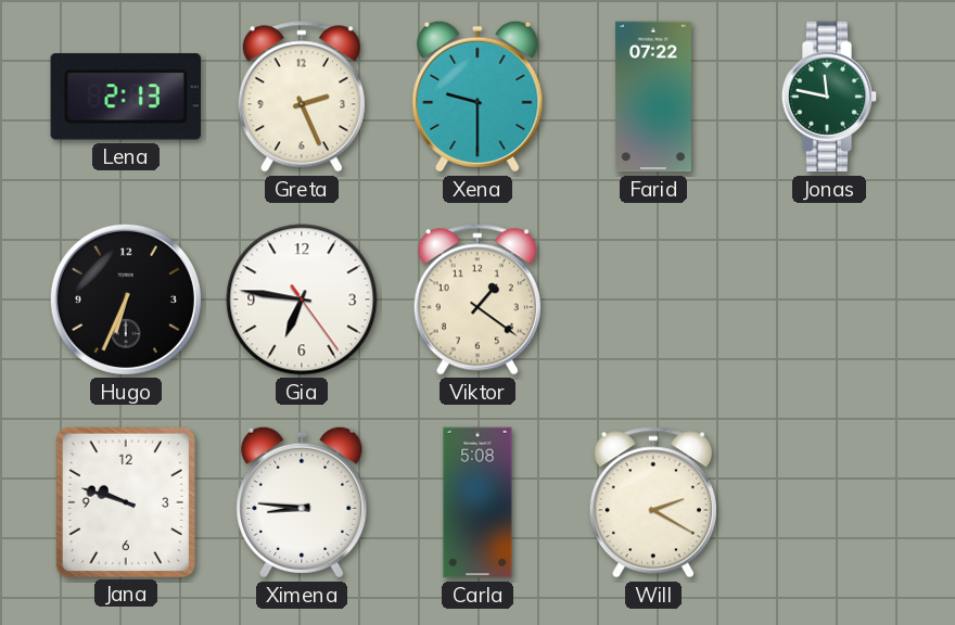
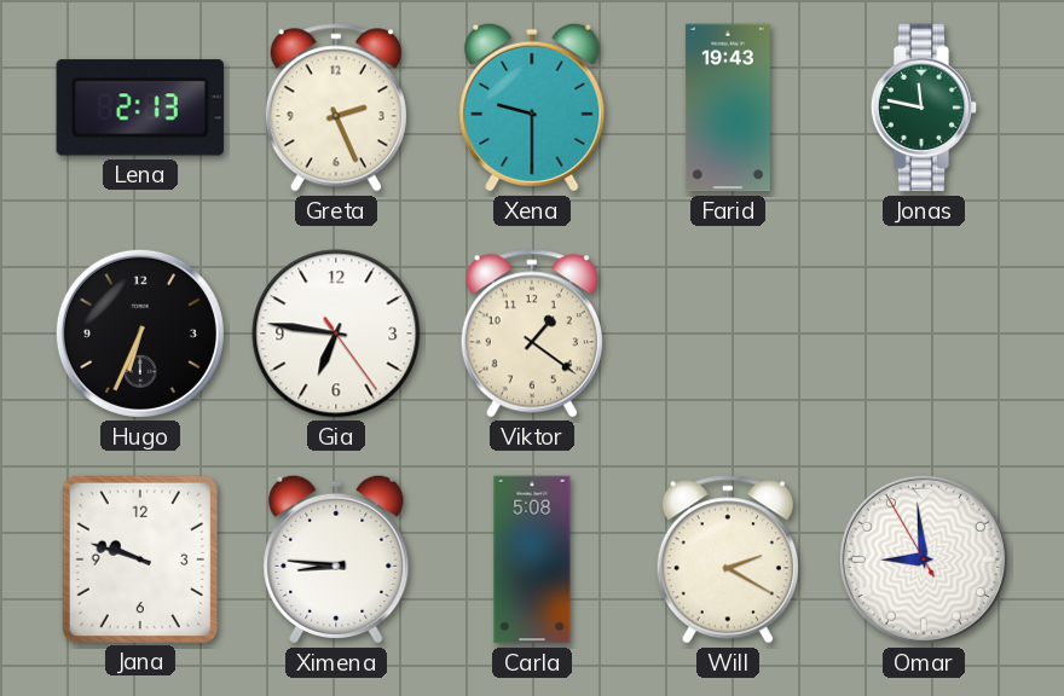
Farid: 07:22 -> 19:43 (728, 108)
Omar: none -> 8:58 (924, 559)
